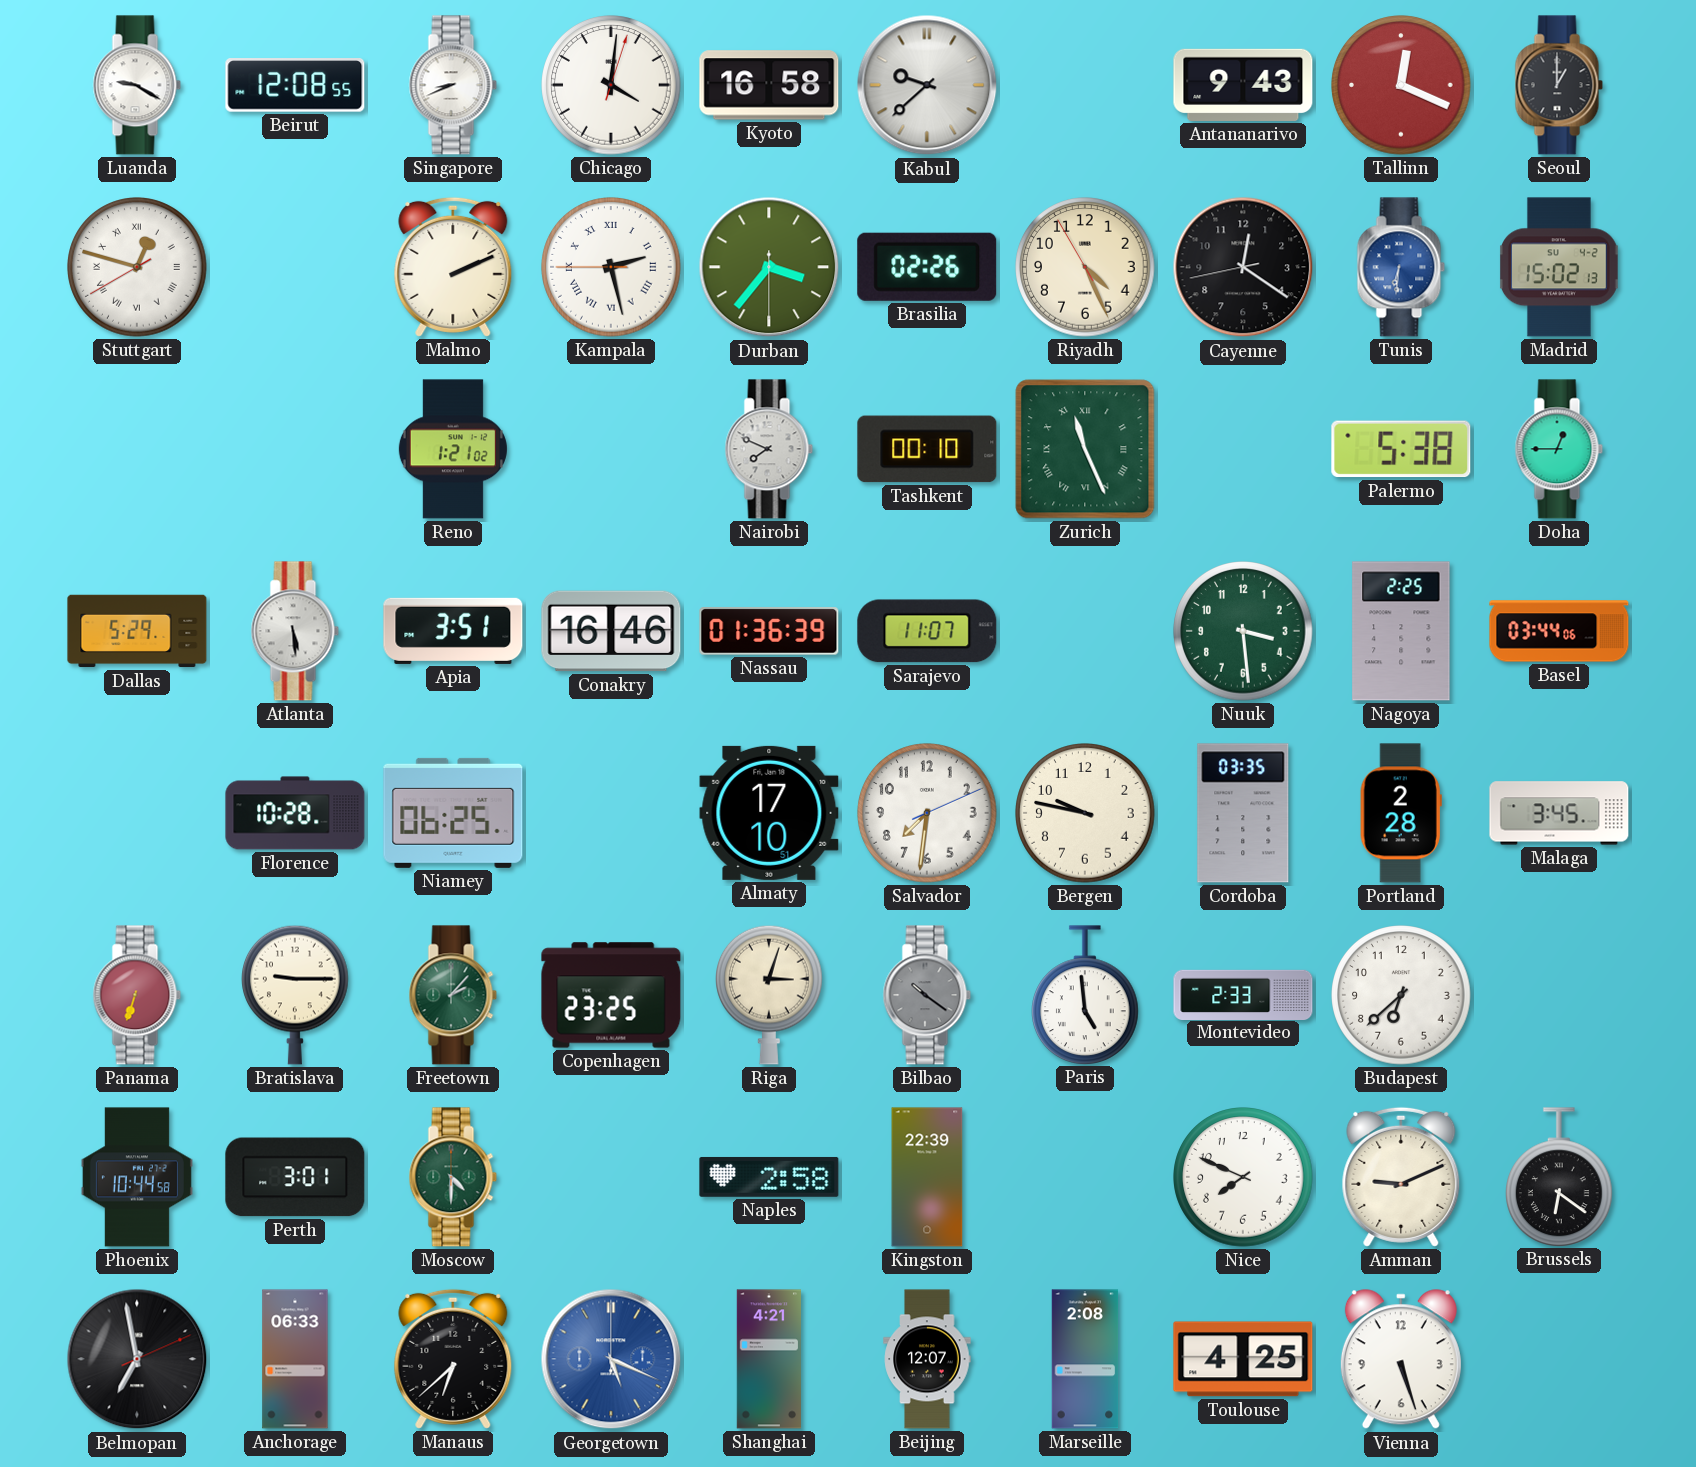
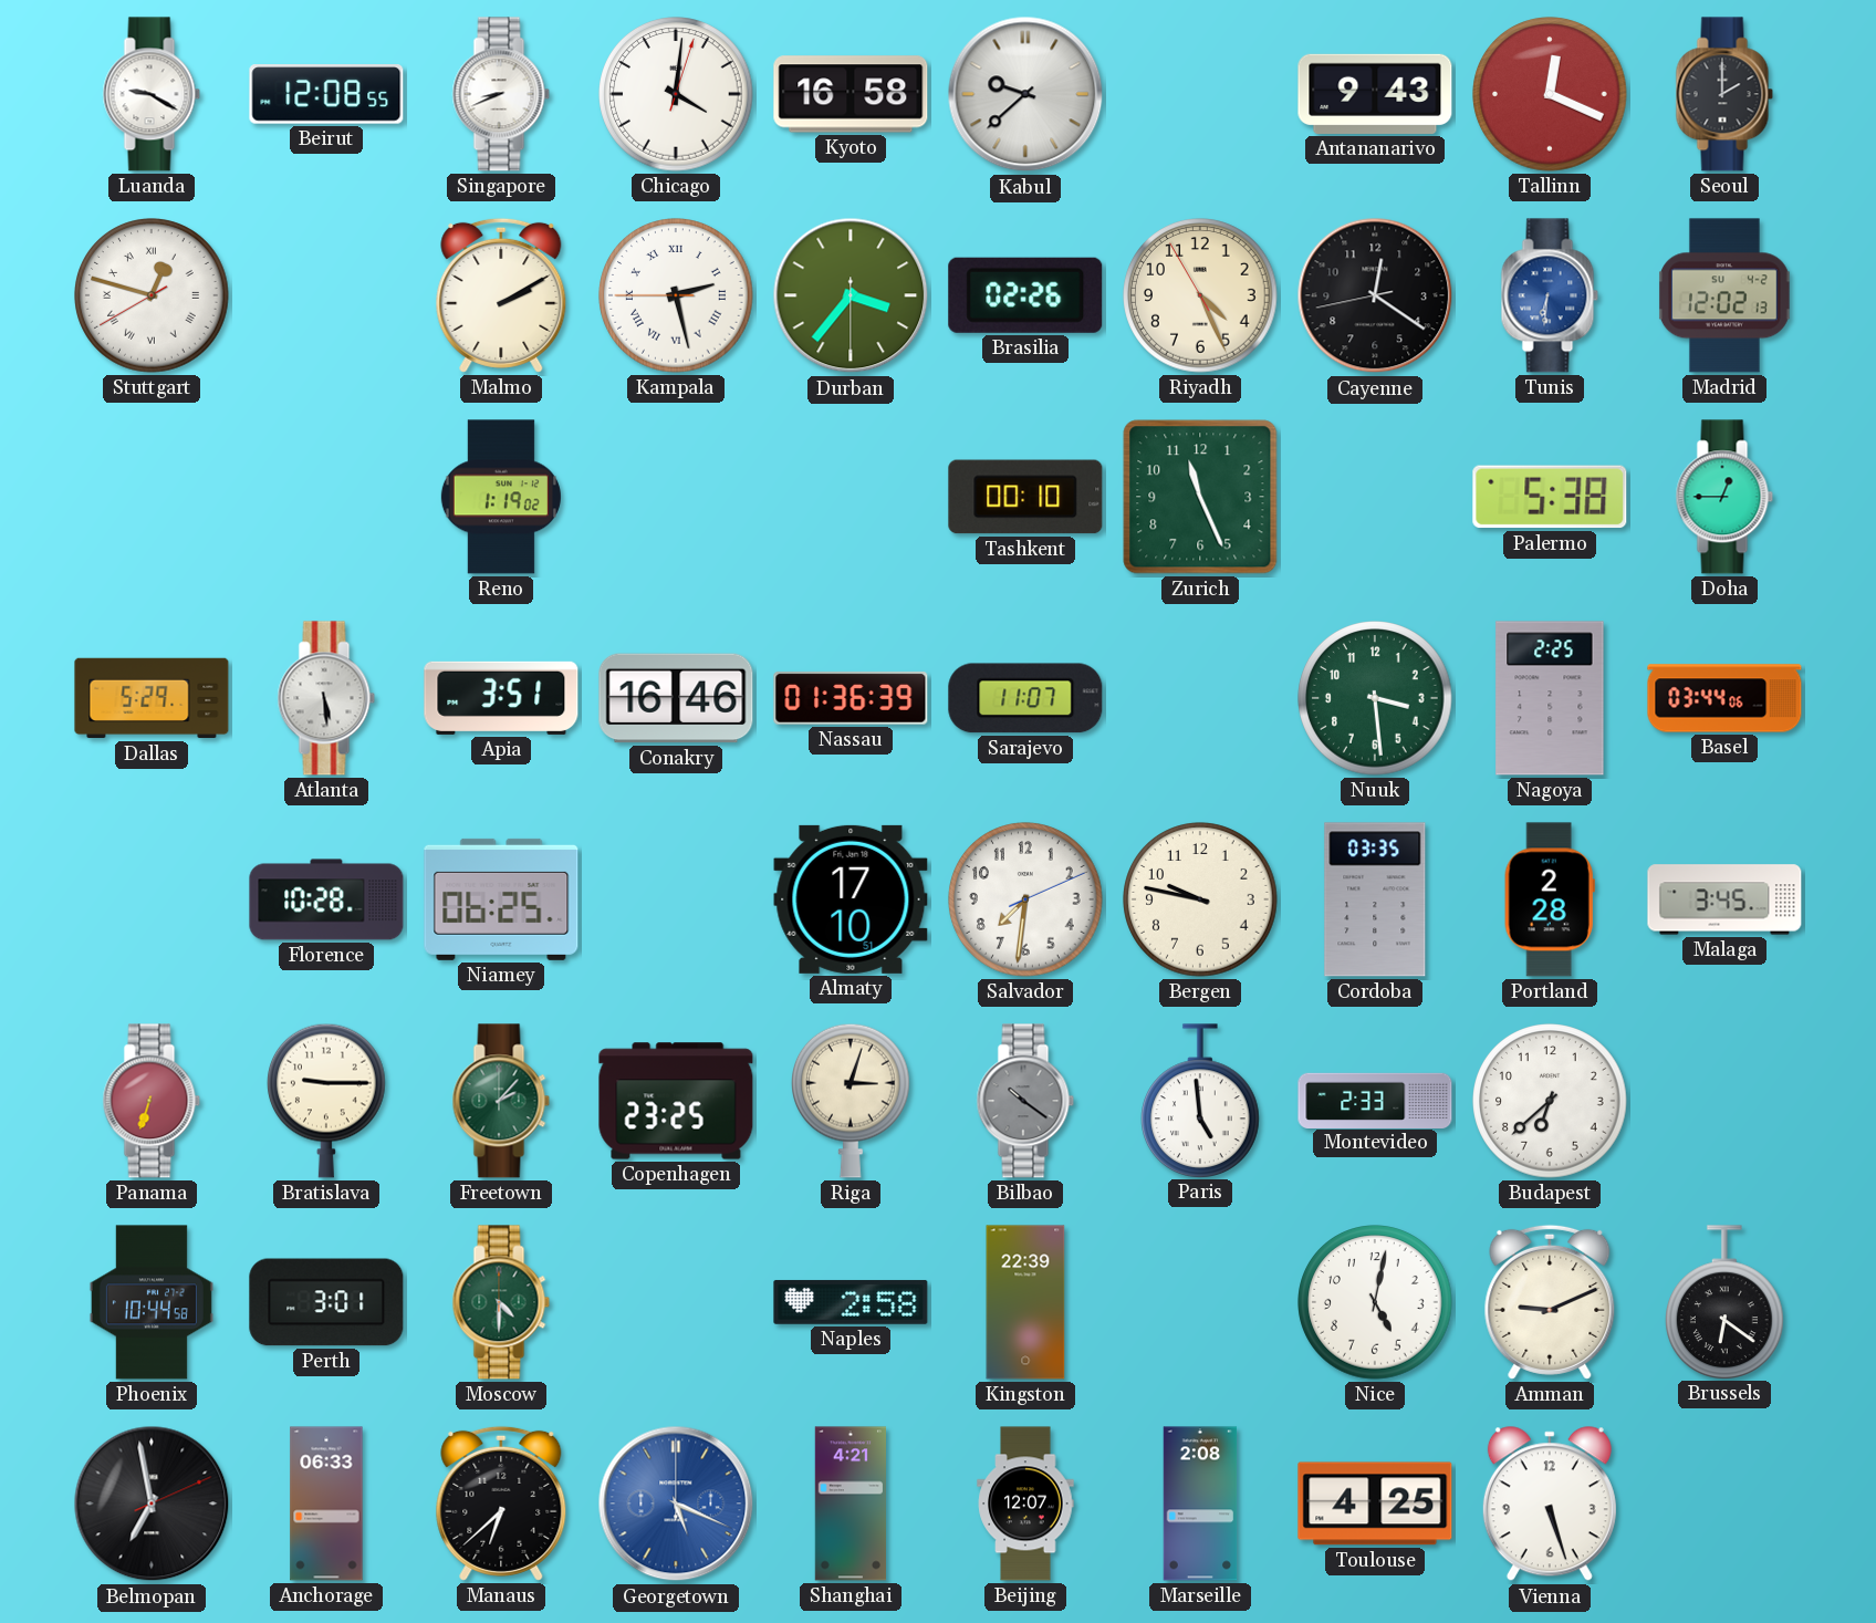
Seoul: 1:00 -> 2:00 (1724, 94)
Malmo: 2:11 -> 2:10 (501, 295)
Madrid: 15:02 -> 12:02 (1724, 295)
Reno: 1:21 -> 1:19 (501, 497)
Nairobi: 7:49 -> none (769, 449)
Zurich numerals: Roman -> Arabic (1200, 497)
Nice: 7:49 -> 5:02 (1375, 1302)
